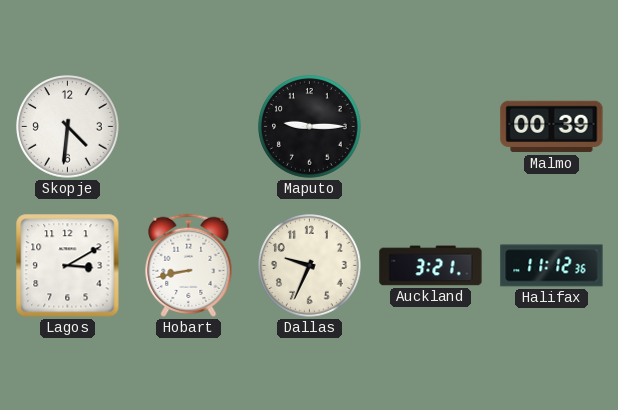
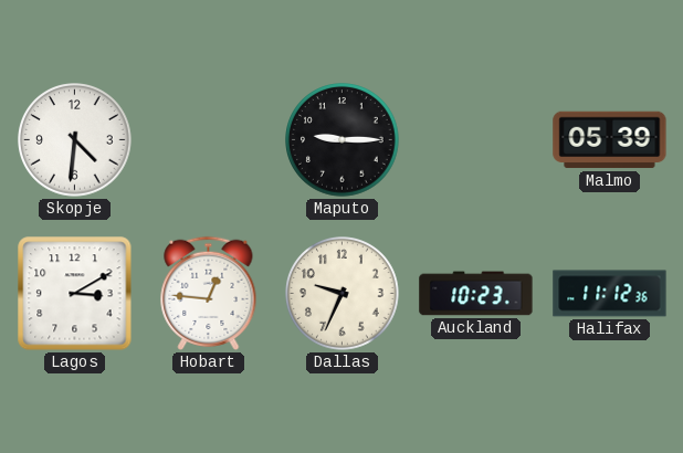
Malmo: 00:39 -> 05:39 (610, 140)
Hobart: 8:43 -> 12:46 (209, 293)
Auckland: 3:21 -> 10:23 (476, 294)
